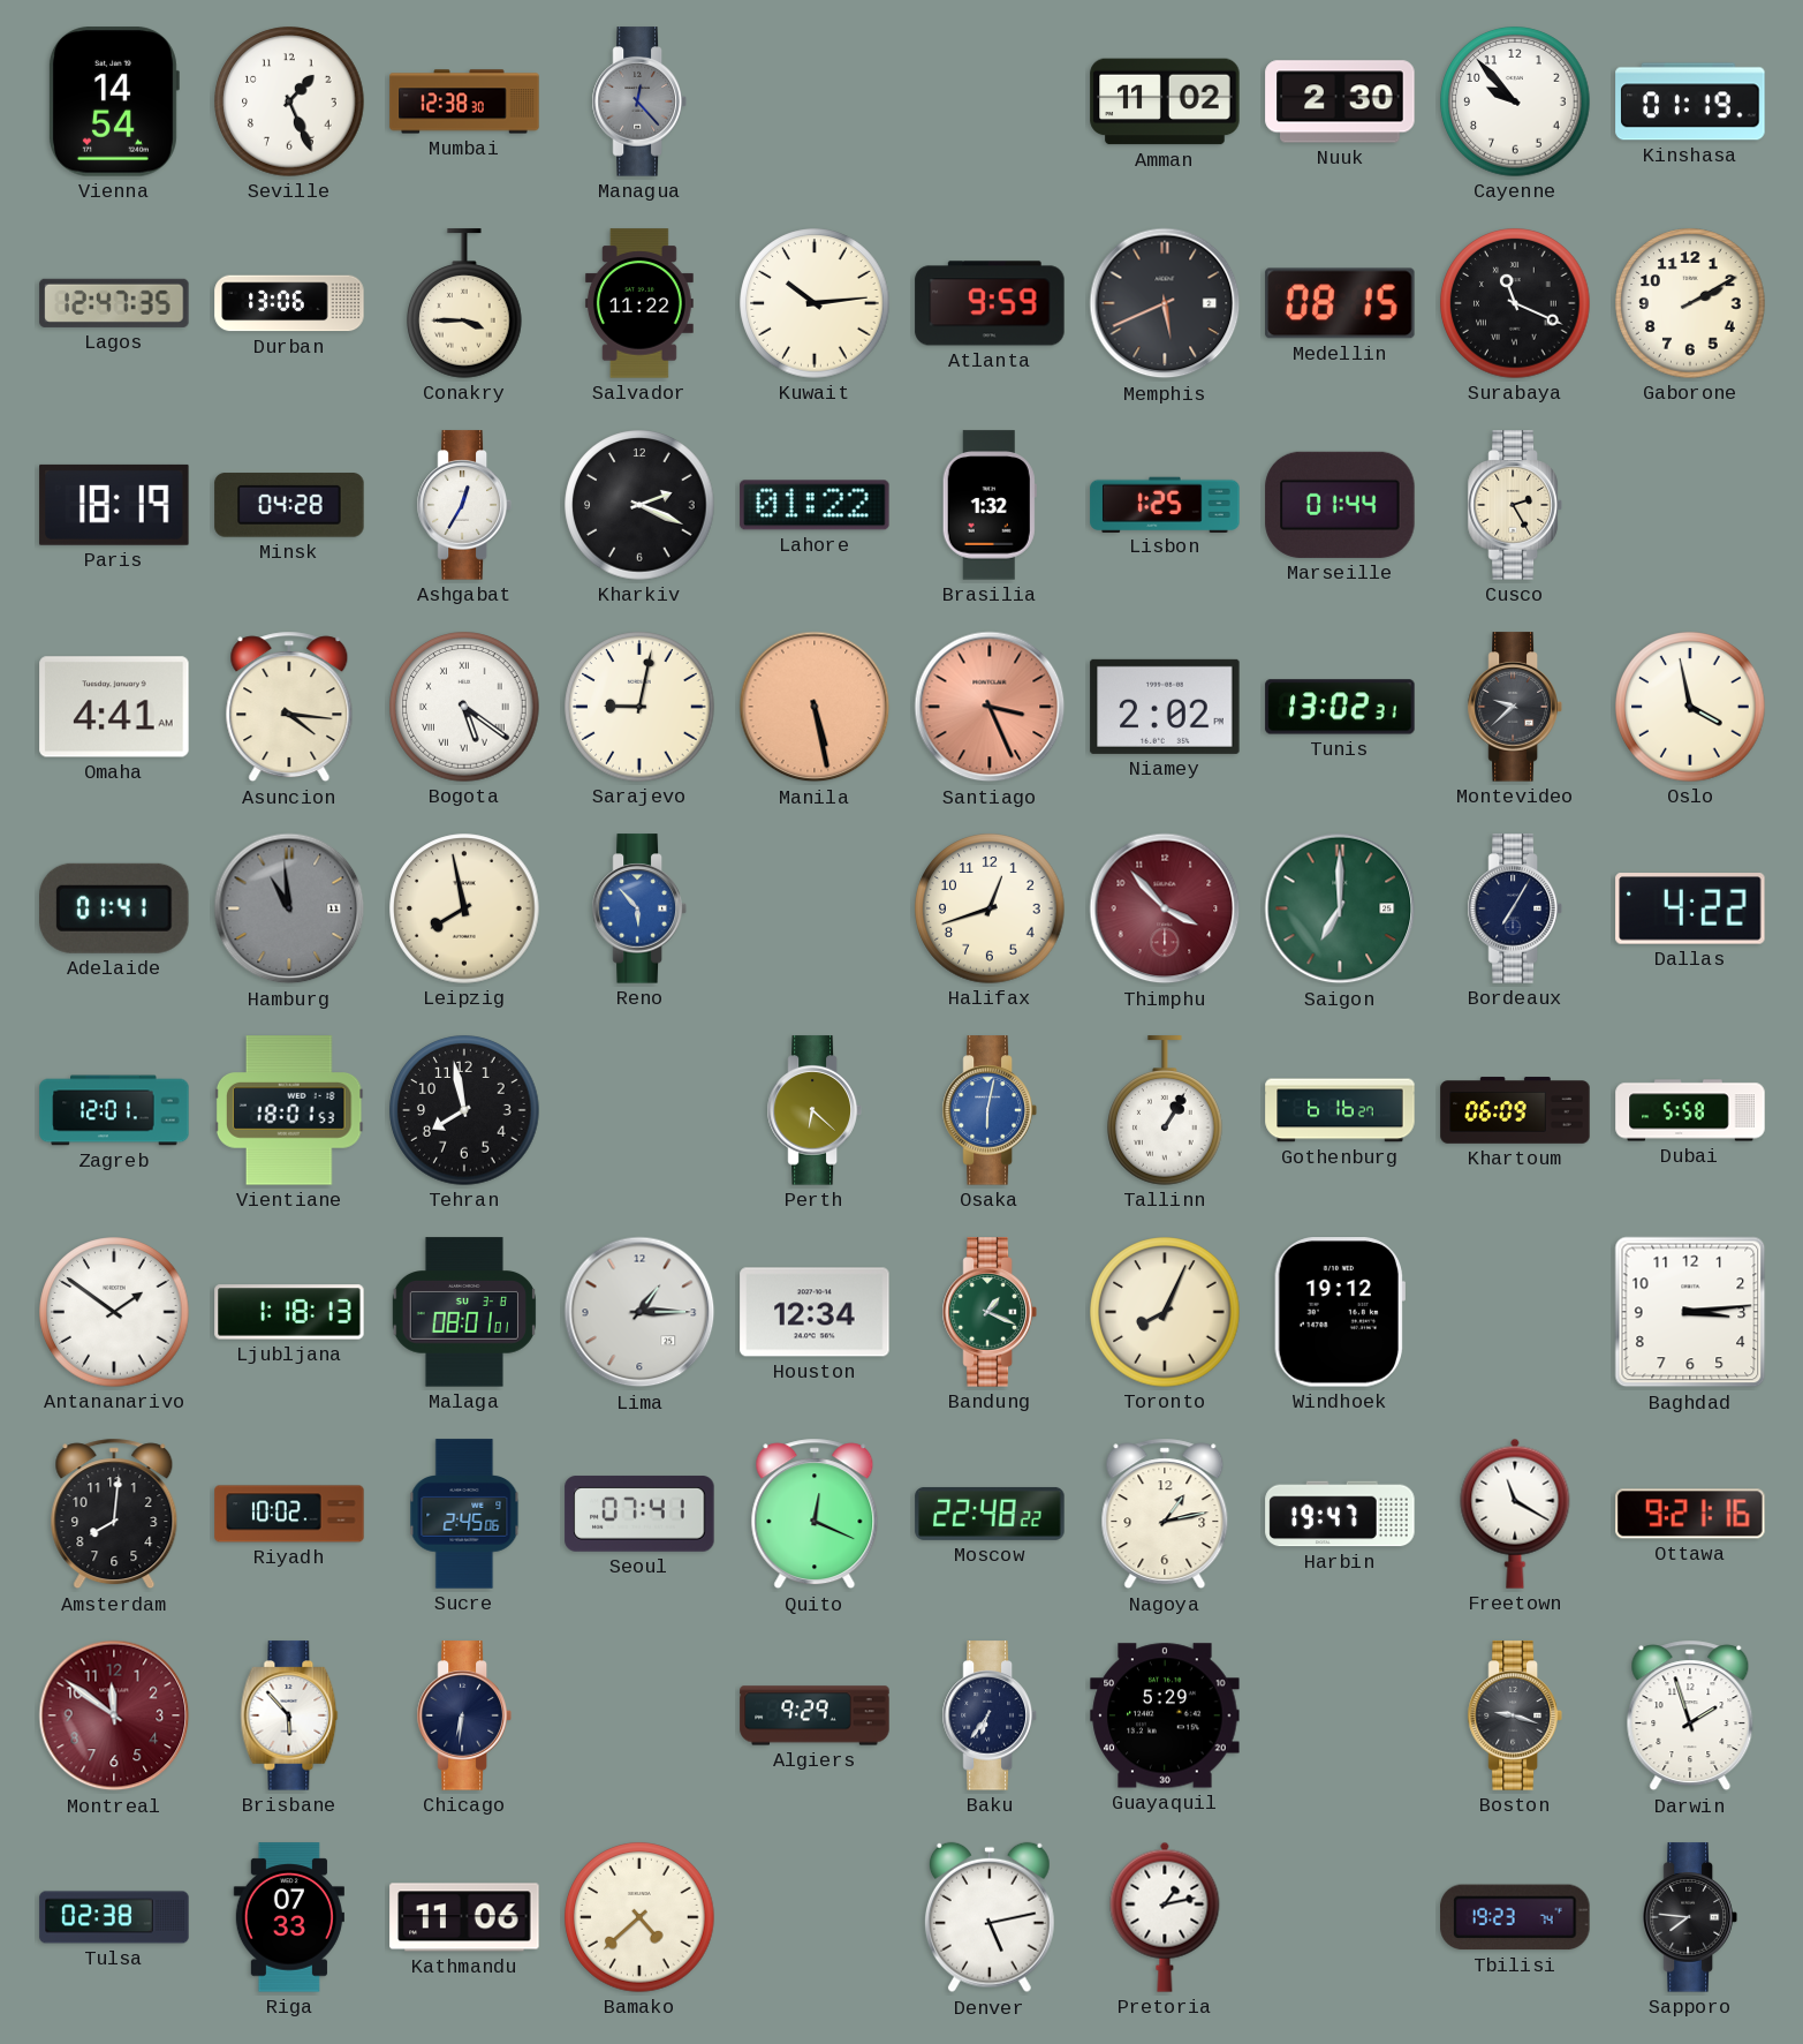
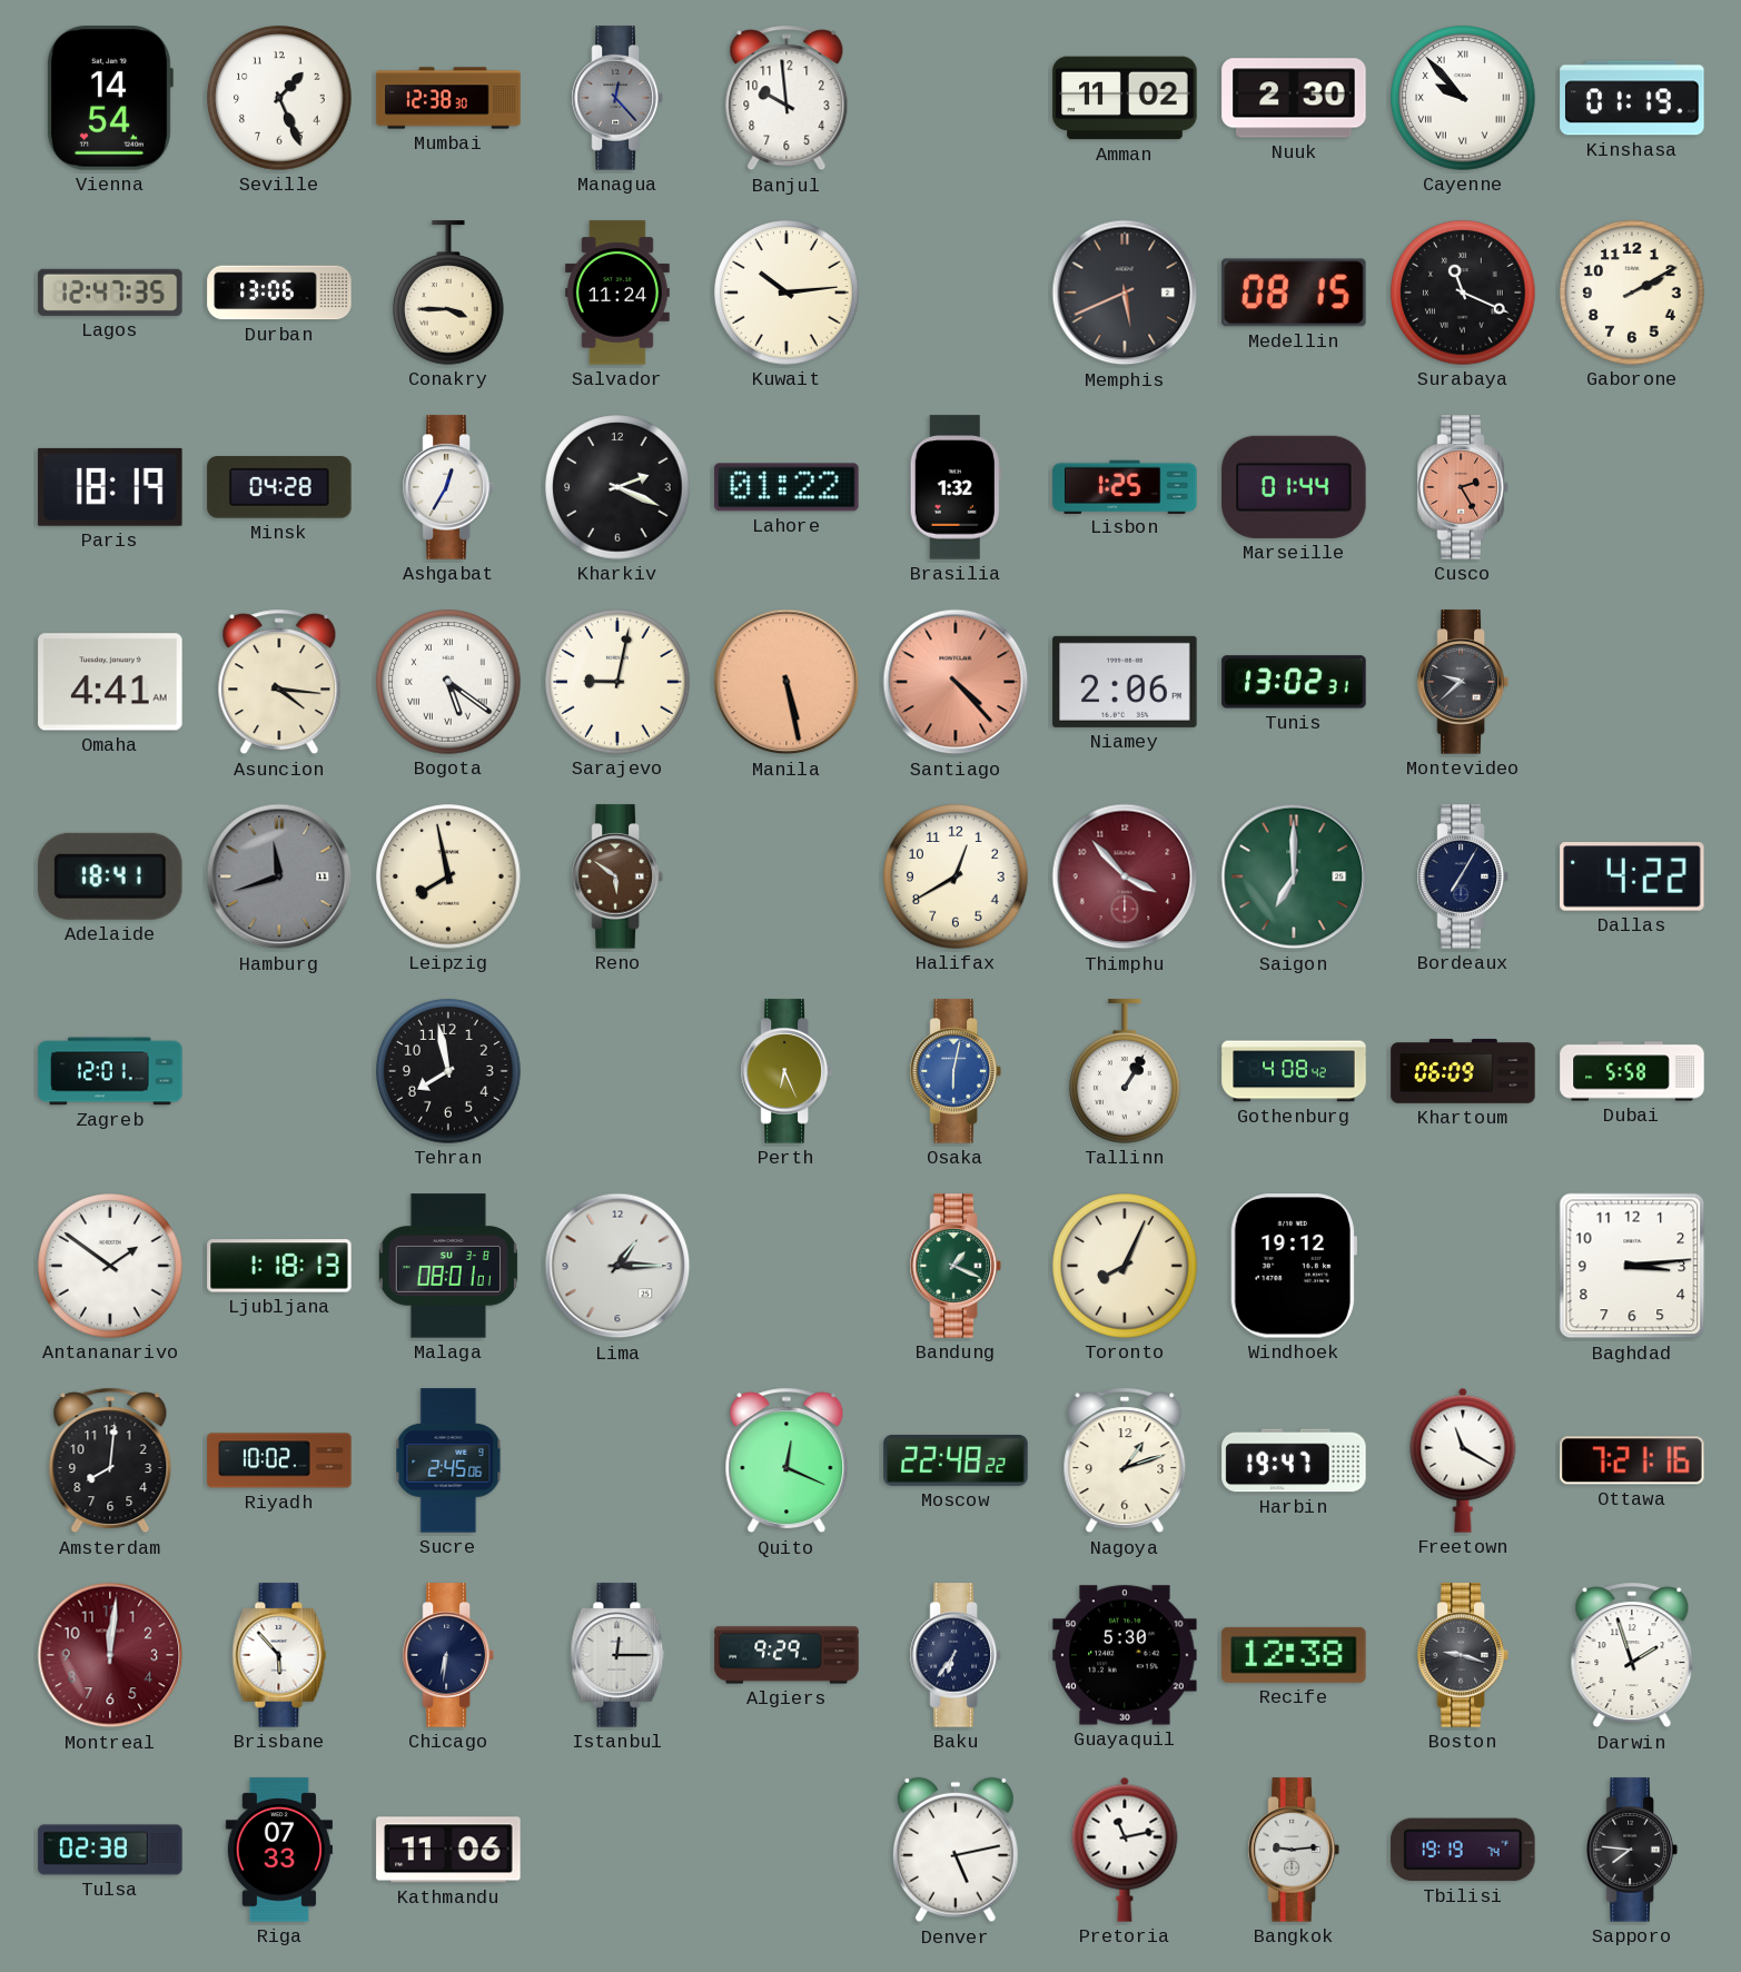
Banjul: none -> 9:59 (787, 98)
Cayenne numerals: Arabic -> Roman (1463, 98)
Salvador: 11:22 -> 11:24 (617, 293)
Atlanta: 9:59 -> none (990, 303)
Cusco dial: cream -> salmon (1463, 487)
Santiago: 3:26 -> 4:23 (956, 682)
Niamey: 2:02 -> 2:06 (1125, 682)
Oslo: 3:58 -> none (1690, 707)
Adelaide: 01:41 -> 18:41 (111, 876)
Hamburg: 10:59 -> 11:42 (279, 876)
Reno: 5:53 -> 5:51 (617, 876)
Reno dial: blue -> brown (617, 876)
Halifax: 12:42 -> 12:40 (956, 876)
Vientiane: 18:01 -> none (289, 1110)
Perth: 6:22 -> 6:26 (787, 1071)
Gothenburg: 6:16 -> 4:08 (1294, 1071)
Houston: 12:34 -> none (815, 1312)
Seoul: 07:41 -> none (639, 1514)
Nagoya: 1:13 -> 1:12 (1125, 1460)
Ottawa: 9:21 -> 7:21 (1632, 1460)
Montreal: 11:51 -> 12:01 (110, 1655)
Istanbul: none -> 12:15 (617, 1655)
Guayaquil: 5:29 -> 5:30 (1125, 1655)
Recife: none -> 12:38 (1294, 1655)
Bamako: 4:38 -> none (639, 1917)
Pretoria: 1:13 -> 11:13 (1125, 1850)
Bangkok: none -> 9:14 (1294, 1850)
Tbilisi: 19:23 -> 19:19 (1463, 1850)
